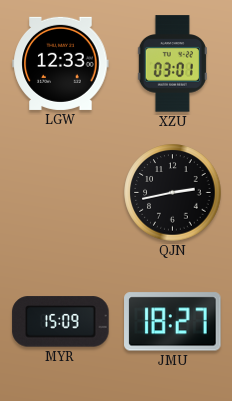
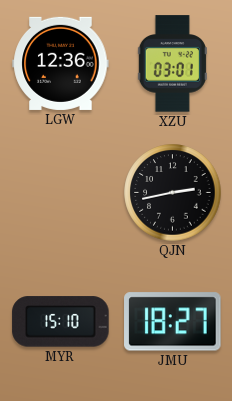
LGW: 12:33 -> 12:36 (61, 63)
MYR: 15:09 -> 15:10 (61, 322)
